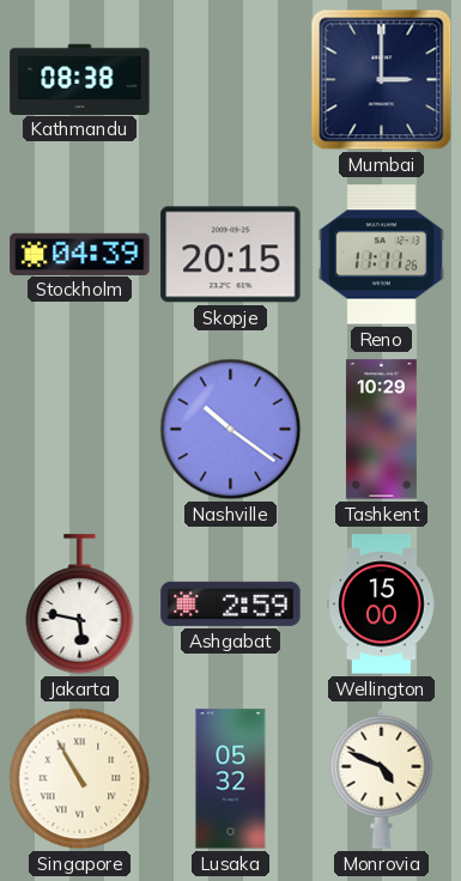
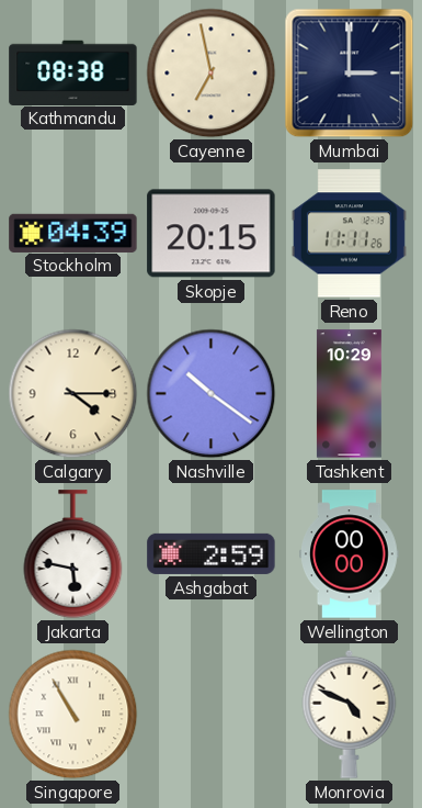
Cayenne: none -> 6:58 (212, 74)
Calgary: none -> 4:15 (73, 394)
Wellington: 15:00 -> 00:00 (350, 554)
Lusaka: 05:32 -> none (231, 779)
